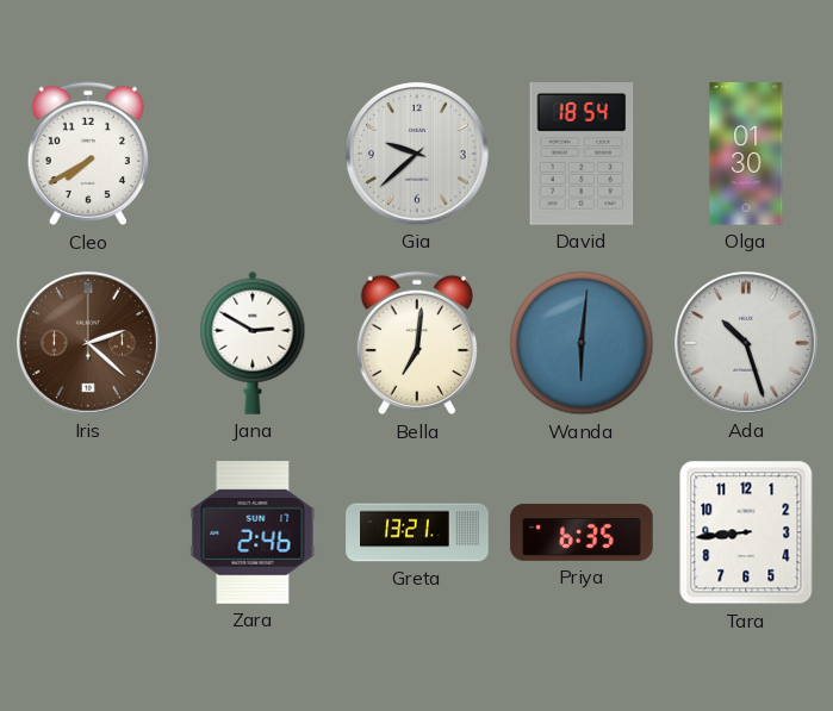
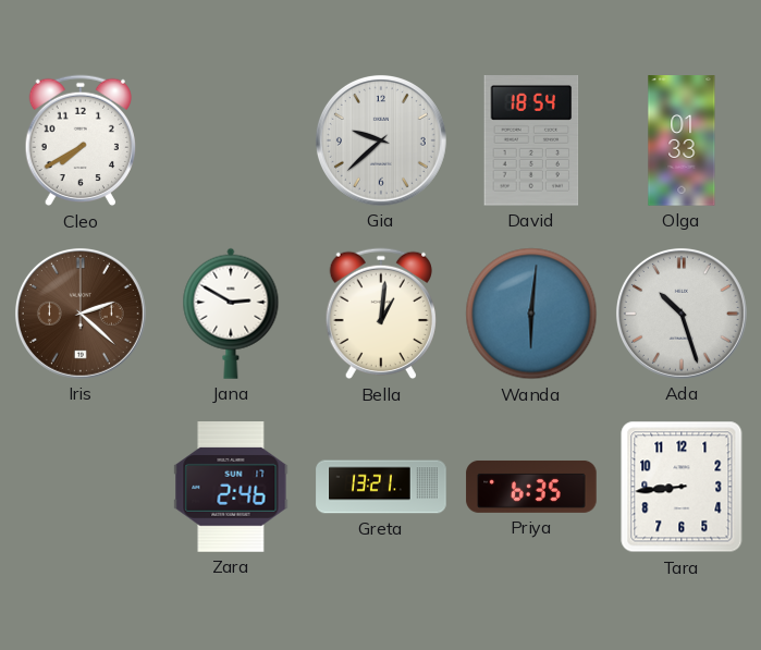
Olga: 01:30 -> 01:33 (682, 140)
Bella: 7:01 -> 1:01 (380, 314)
